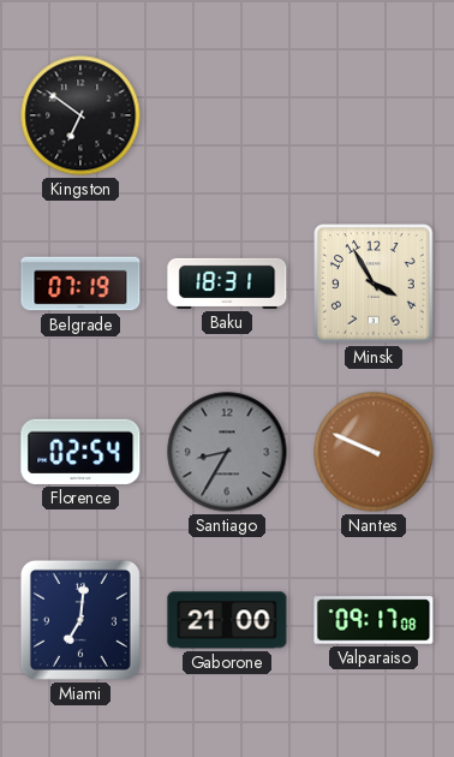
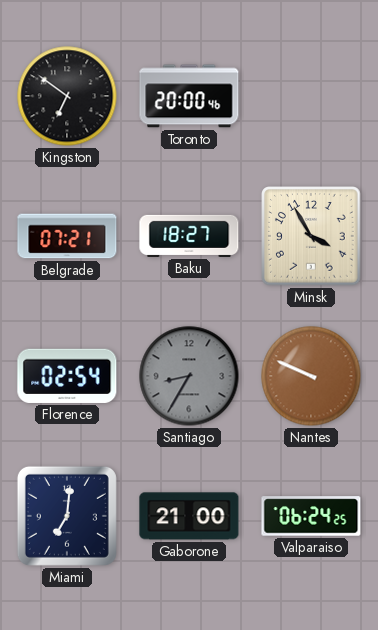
Toronto: none -> 20:00 (189, 96)
Belgrade: 07:19 -> 07:21 (67, 236)
Baku: 18:31 -> 18:27 (189, 236)
Valparaiso: 09:17 -> 06:24 (311, 516)
